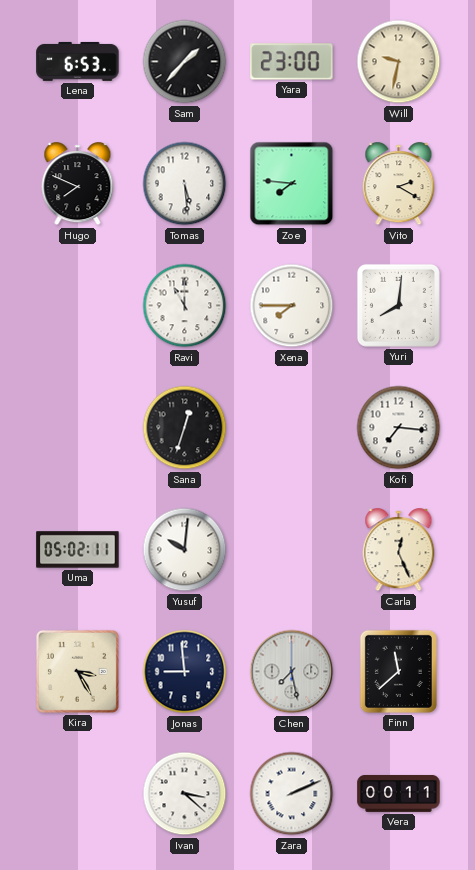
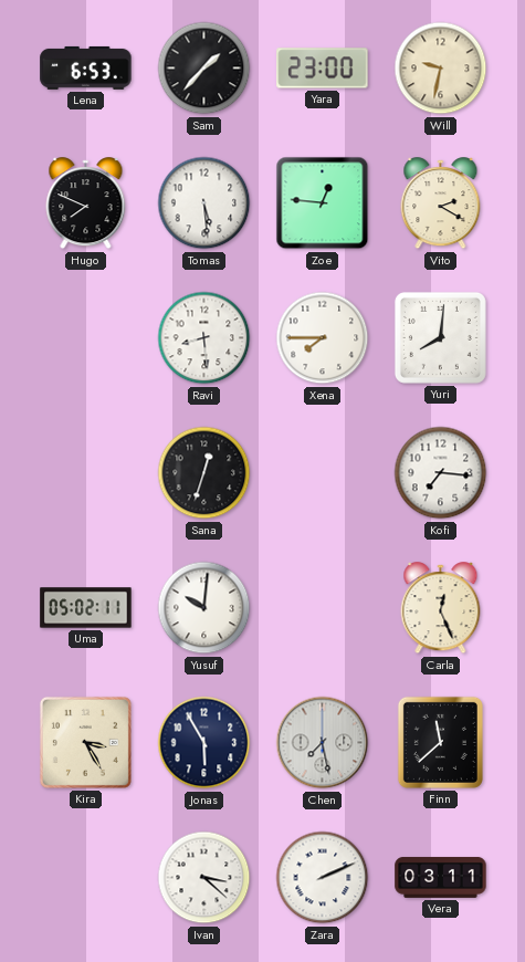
Zoe: 7:46 -> 12:46 (323, 203)
Ravi: 11:00 -> 8:29 (204, 338)
Jonas: 8:59 -> 5:55 (204, 743)
Vera: 00:11 -> 03:11 (441, 877)
